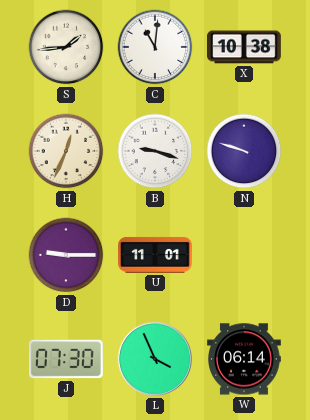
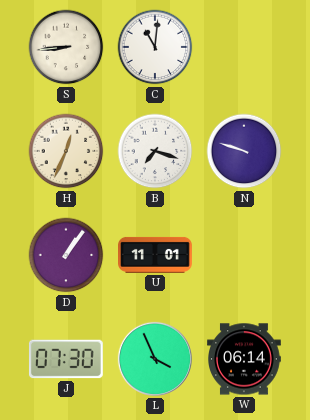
S: 1:44 -> 8:44 (66, 47)
X: 10:38 -> none (245, 47)
B: 9:18 -> 7:18 (155, 151)
D: 9:15 -> 1:06 (66, 255)
